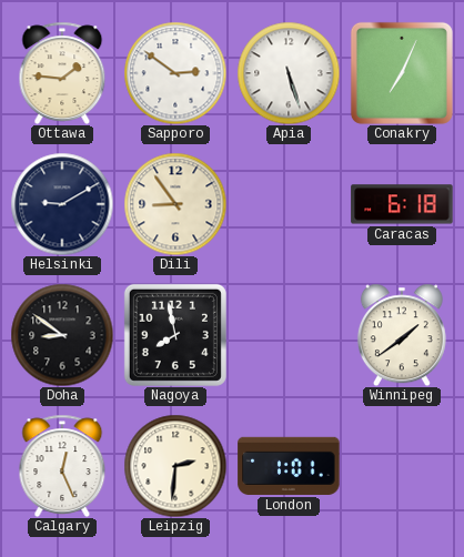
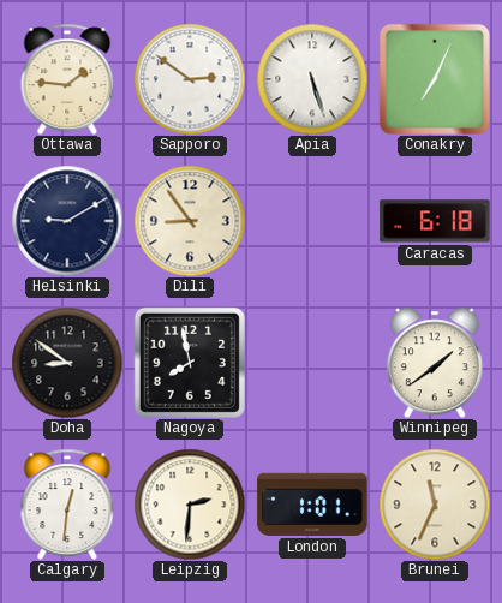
Calgary: 12:26 -> 12:31 (67, 505)
Brunei: none -> 11:34 (435, 505)
